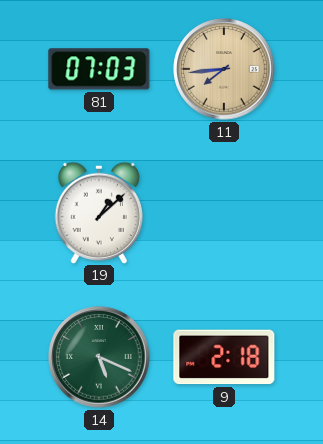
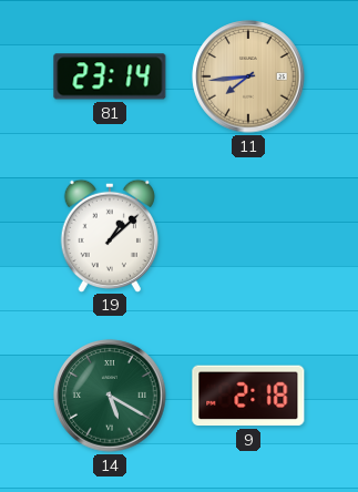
81: 07:03 -> 23:14 (110, 76)
14: 5:19 -> 5:20 (110, 396)
